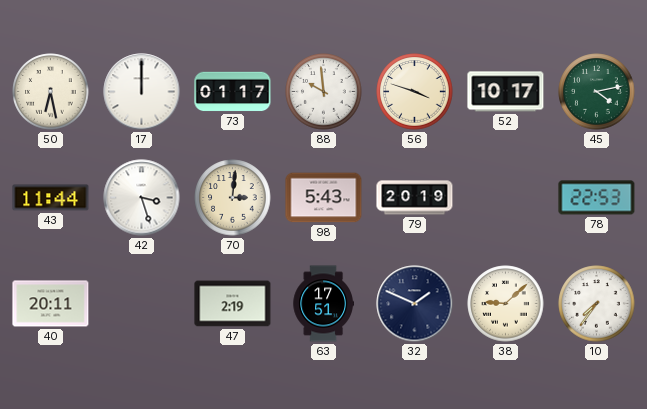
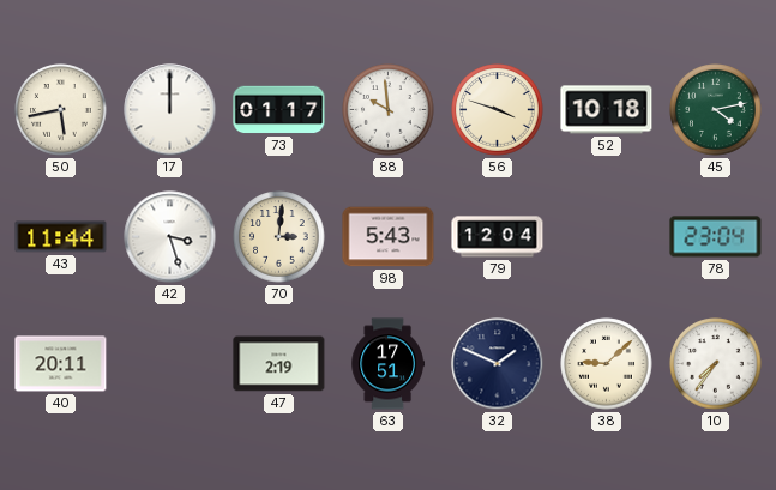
50: 6:28 -> 5:43 (61, 110)
52: 10:17 -> 10:18 (607, 110)
79: 20:19 -> 12:04 (498, 237)
78: 22:53 -> 23:04 (716, 237)
